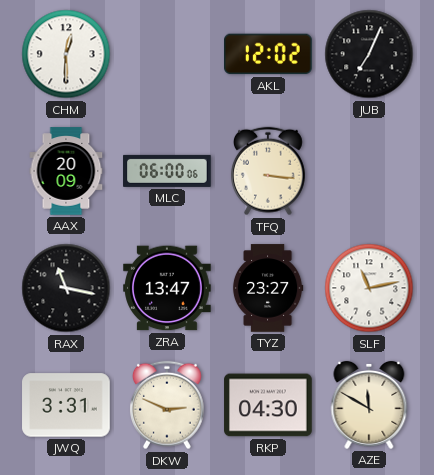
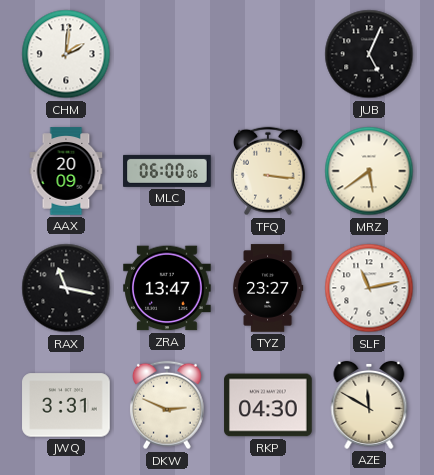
CHM: 12:30 -> 2:01 (66, 54)
AKL: 12:02 -> none (269, 54)
JUB: 7:04 -> 5:04 (369, 54)
MRZ: none -> 5:39 (369, 171)
